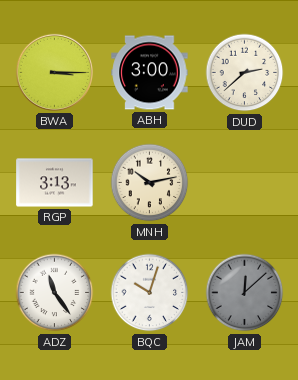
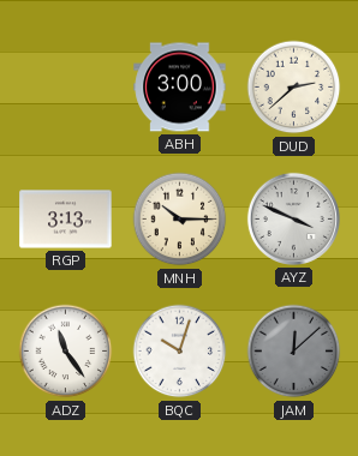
BWA: 3:15 -> none (54, 72)
MNH: 10:13 -> 10:15 (180, 220)
AYZ: none -> 3:49 (293, 218)
